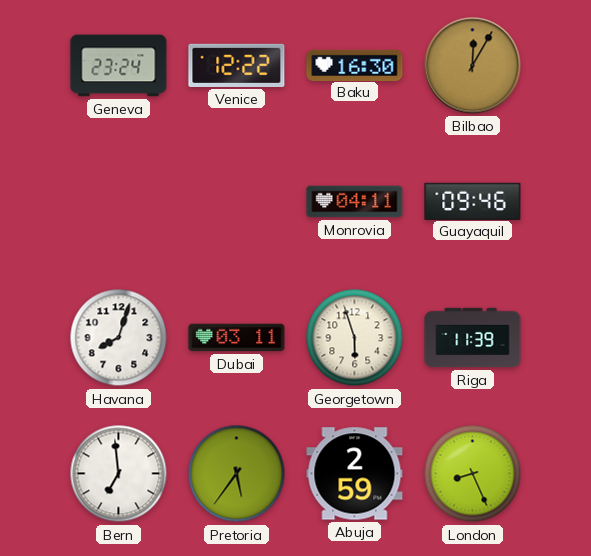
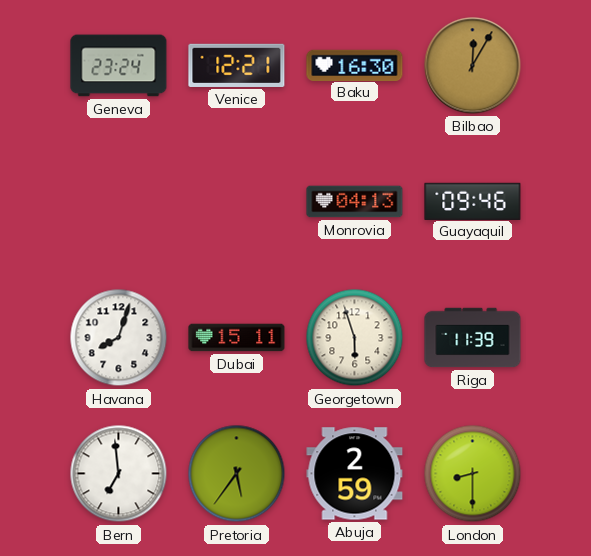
Venice: 12:22 -> 12:21 (237, 65)
Monrovia: 04:11 -> 04:13 (355, 202)
Dubai: 03:11 -> 15:11 (237, 338)
London: 8:26 -> 8:30 (473, 474)
